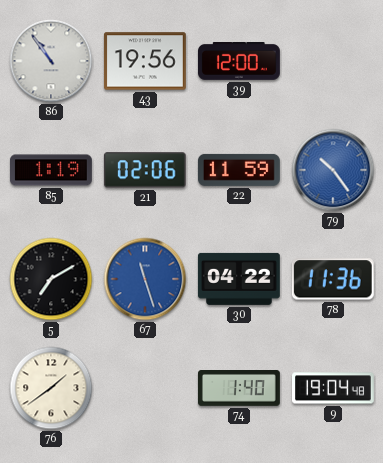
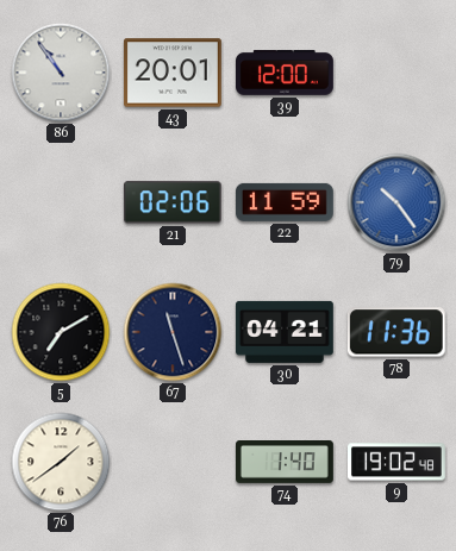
43: 19:56 -> 20:01 (173, 73)
85: 1:19 -> none (52, 170)
67 dial: blue -> navy (173, 332)
30: 04:22 -> 04:21 (285, 332)
9: 19:04 -> 19:02 (398, 462)
